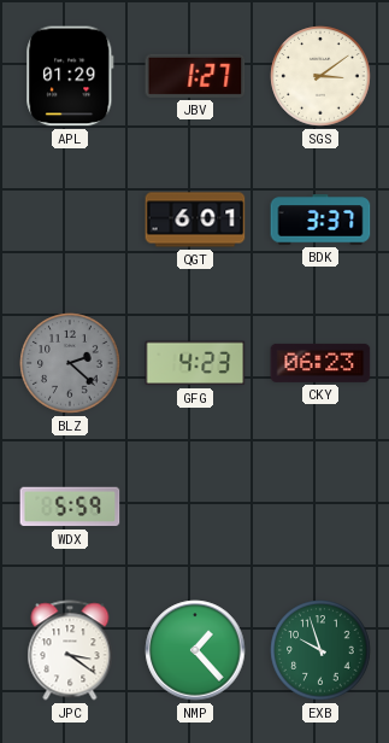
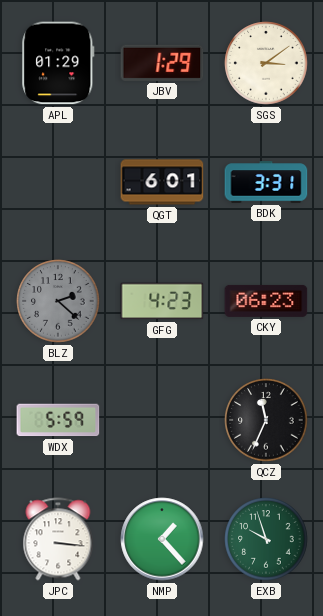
JBV: 1:27 -> 1:29 (162, 63)
BDK: 3:37 -> 3:31 (266, 182)
QCZ: none -> 11:34 (266, 420)
JPC: 3:21 -> 3:16 (58, 539)
